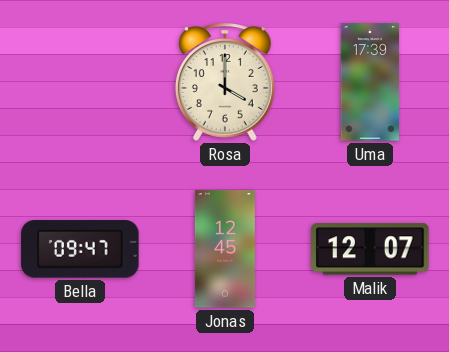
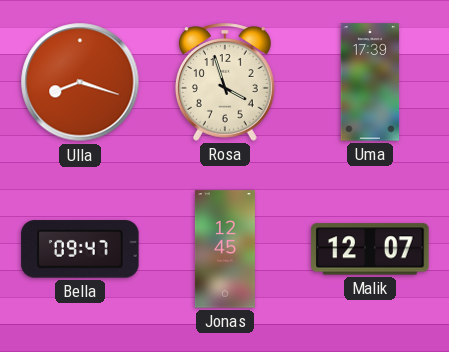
Ulla: none -> 8:18 (80, 82)
Rosa: 4:00 -> 3:57 (225, 82)
